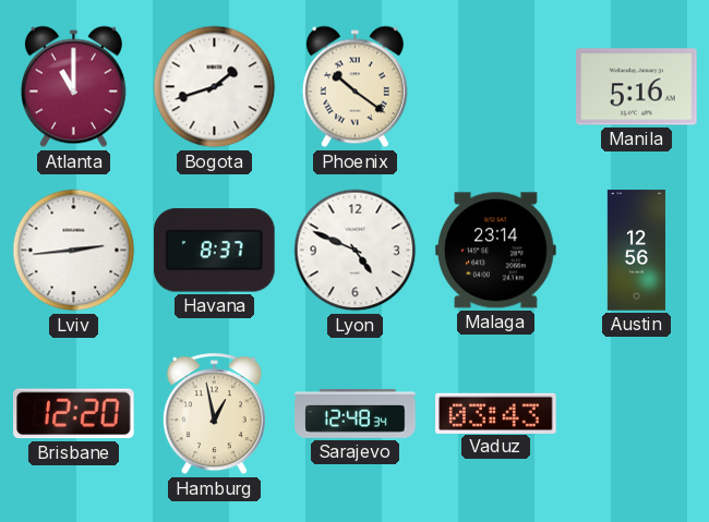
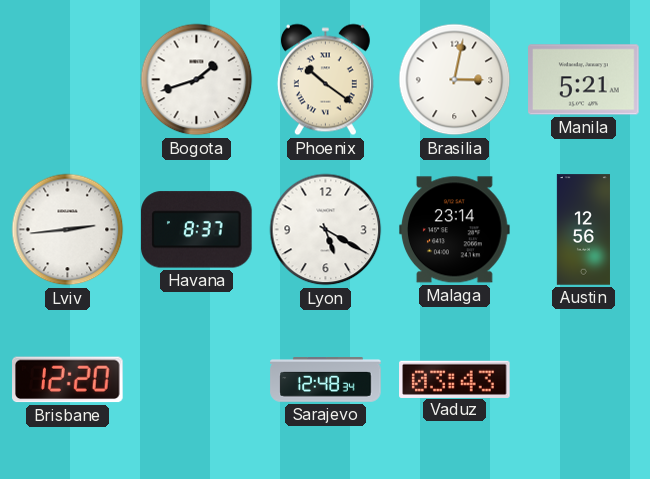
Atlanta: 11:00 -> none (73, 87)
Brasilia: none -> 3:02 (455, 80)
Manila: 5:16 -> 5:21 (584, 80)
Lyon: 4:49 -> 5:20 (326, 230)
Hamburg: 12:58 -> none (214, 414)
